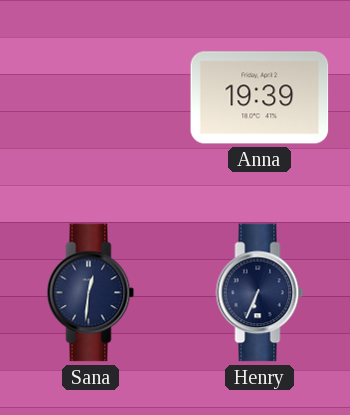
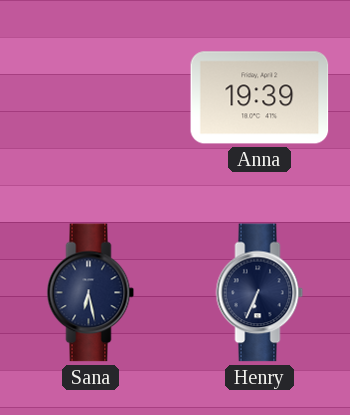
Sana: 12:31 -> 6:28 (91, 293)
